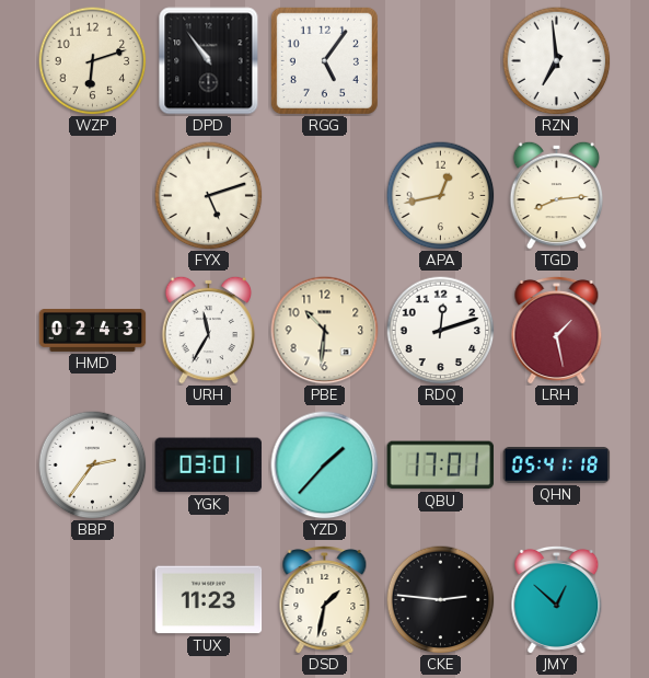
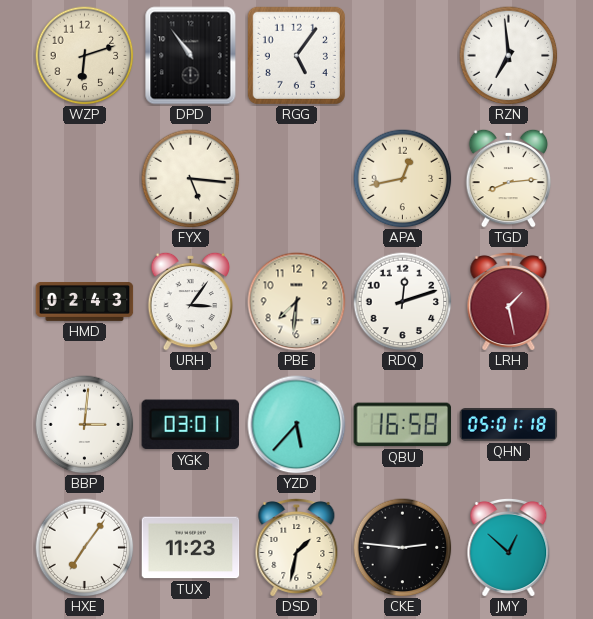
FYX: 5:12 -> 5:16 (191, 179)
URH: 11:35 -> 3:06 (191, 301)
PBE: 10:31 -> 7:31 (297, 302)
BBP: 2:36 -> 3:01 (85, 425)
YZD: 1:37 -> 5:37 (297, 425)
QBU: 17:01 -> 16:58 (403, 425)
QHN: 05:41 -> 05:01 (509, 425)
HXE: none -> 7:06 (85, 548)
